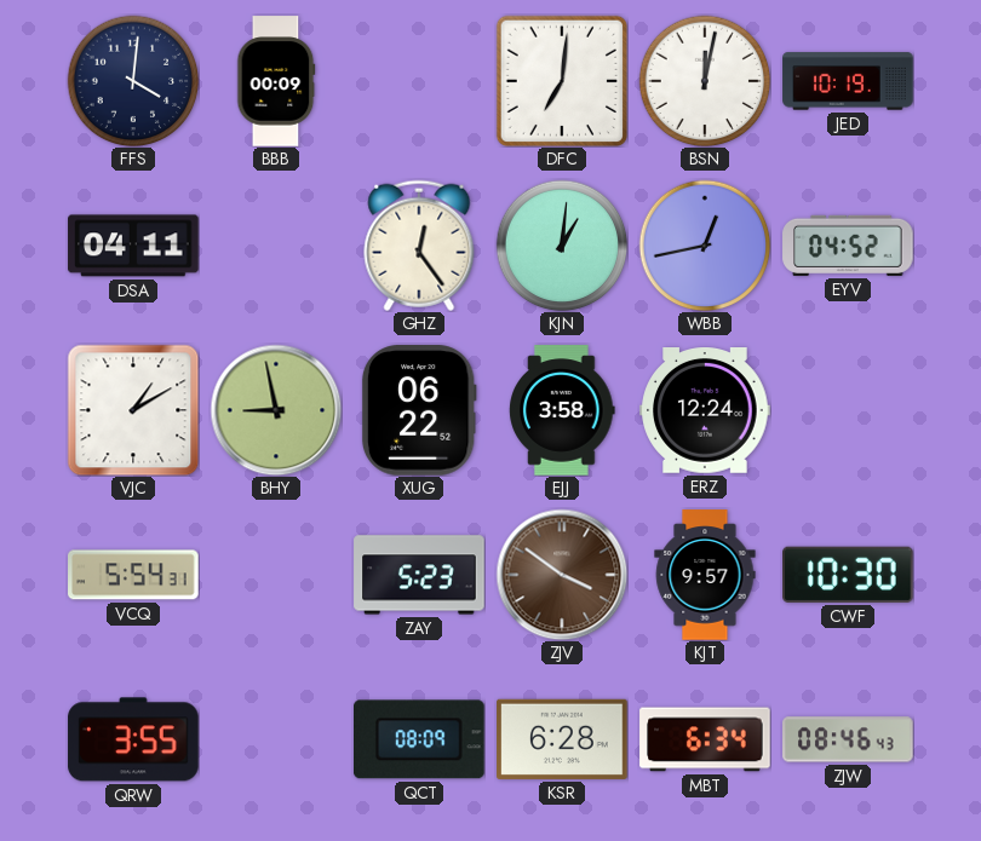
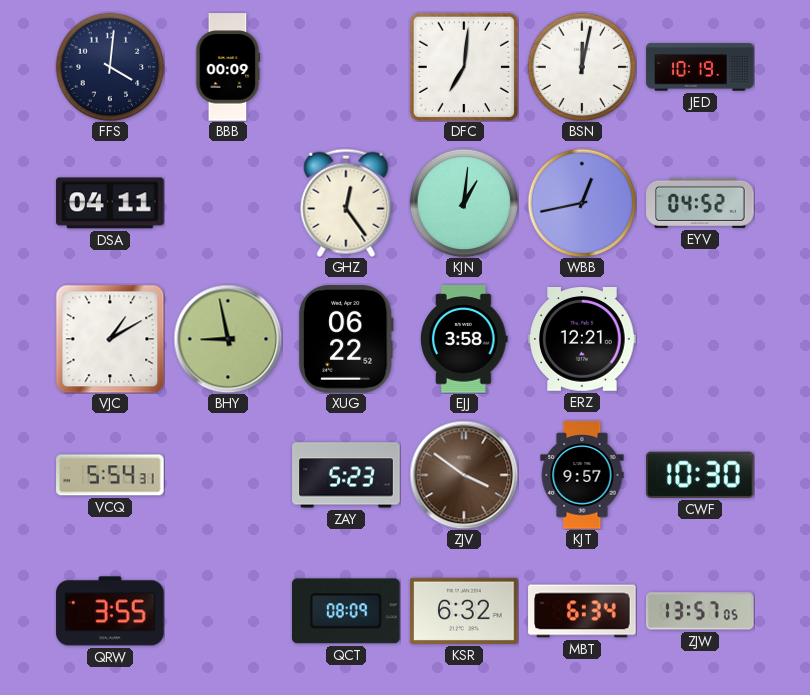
ERZ: 12:24 -> 12:21 (582, 340)
KSR: 6:28 -> 6:32 (464, 611)
ZJW: 08:46 -> 13:57 (700, 611)
